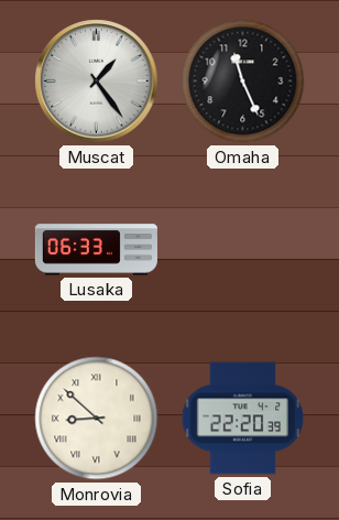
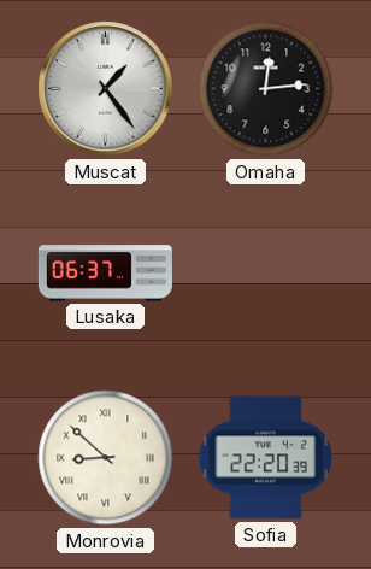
Omaha: 11:26 -> 12:14 (266, 89)
Lusaka: 06:33 -> 06:37 (105, 274)
